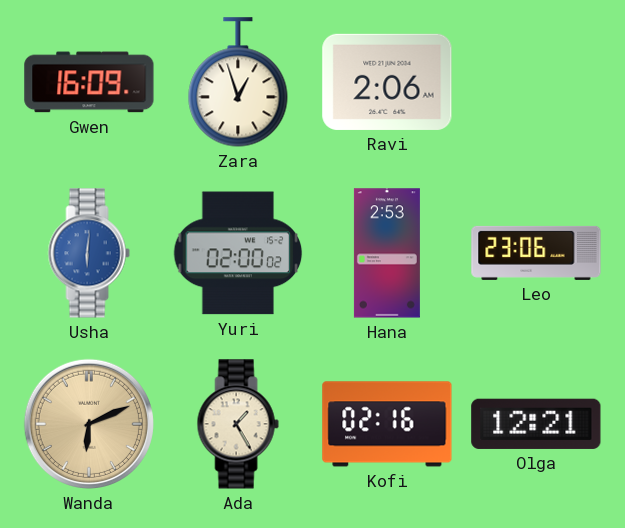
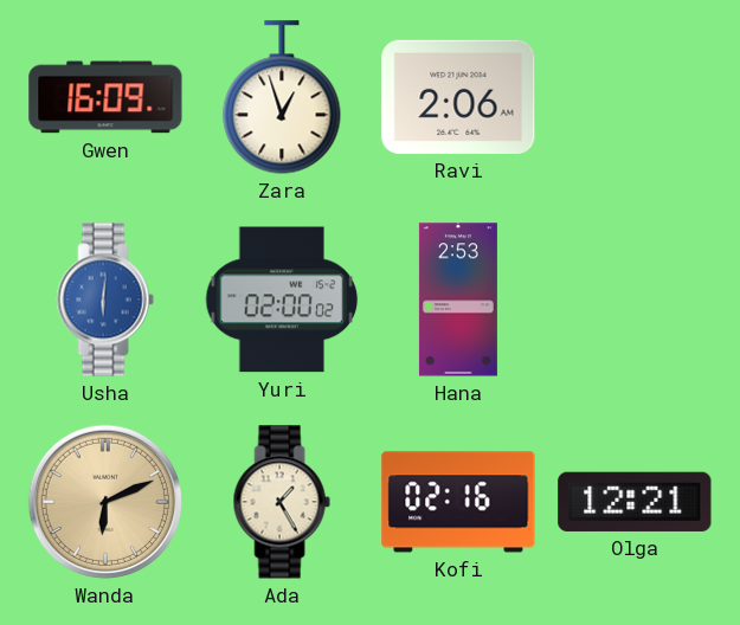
Leo: 23:06 -> none (536, 253)
